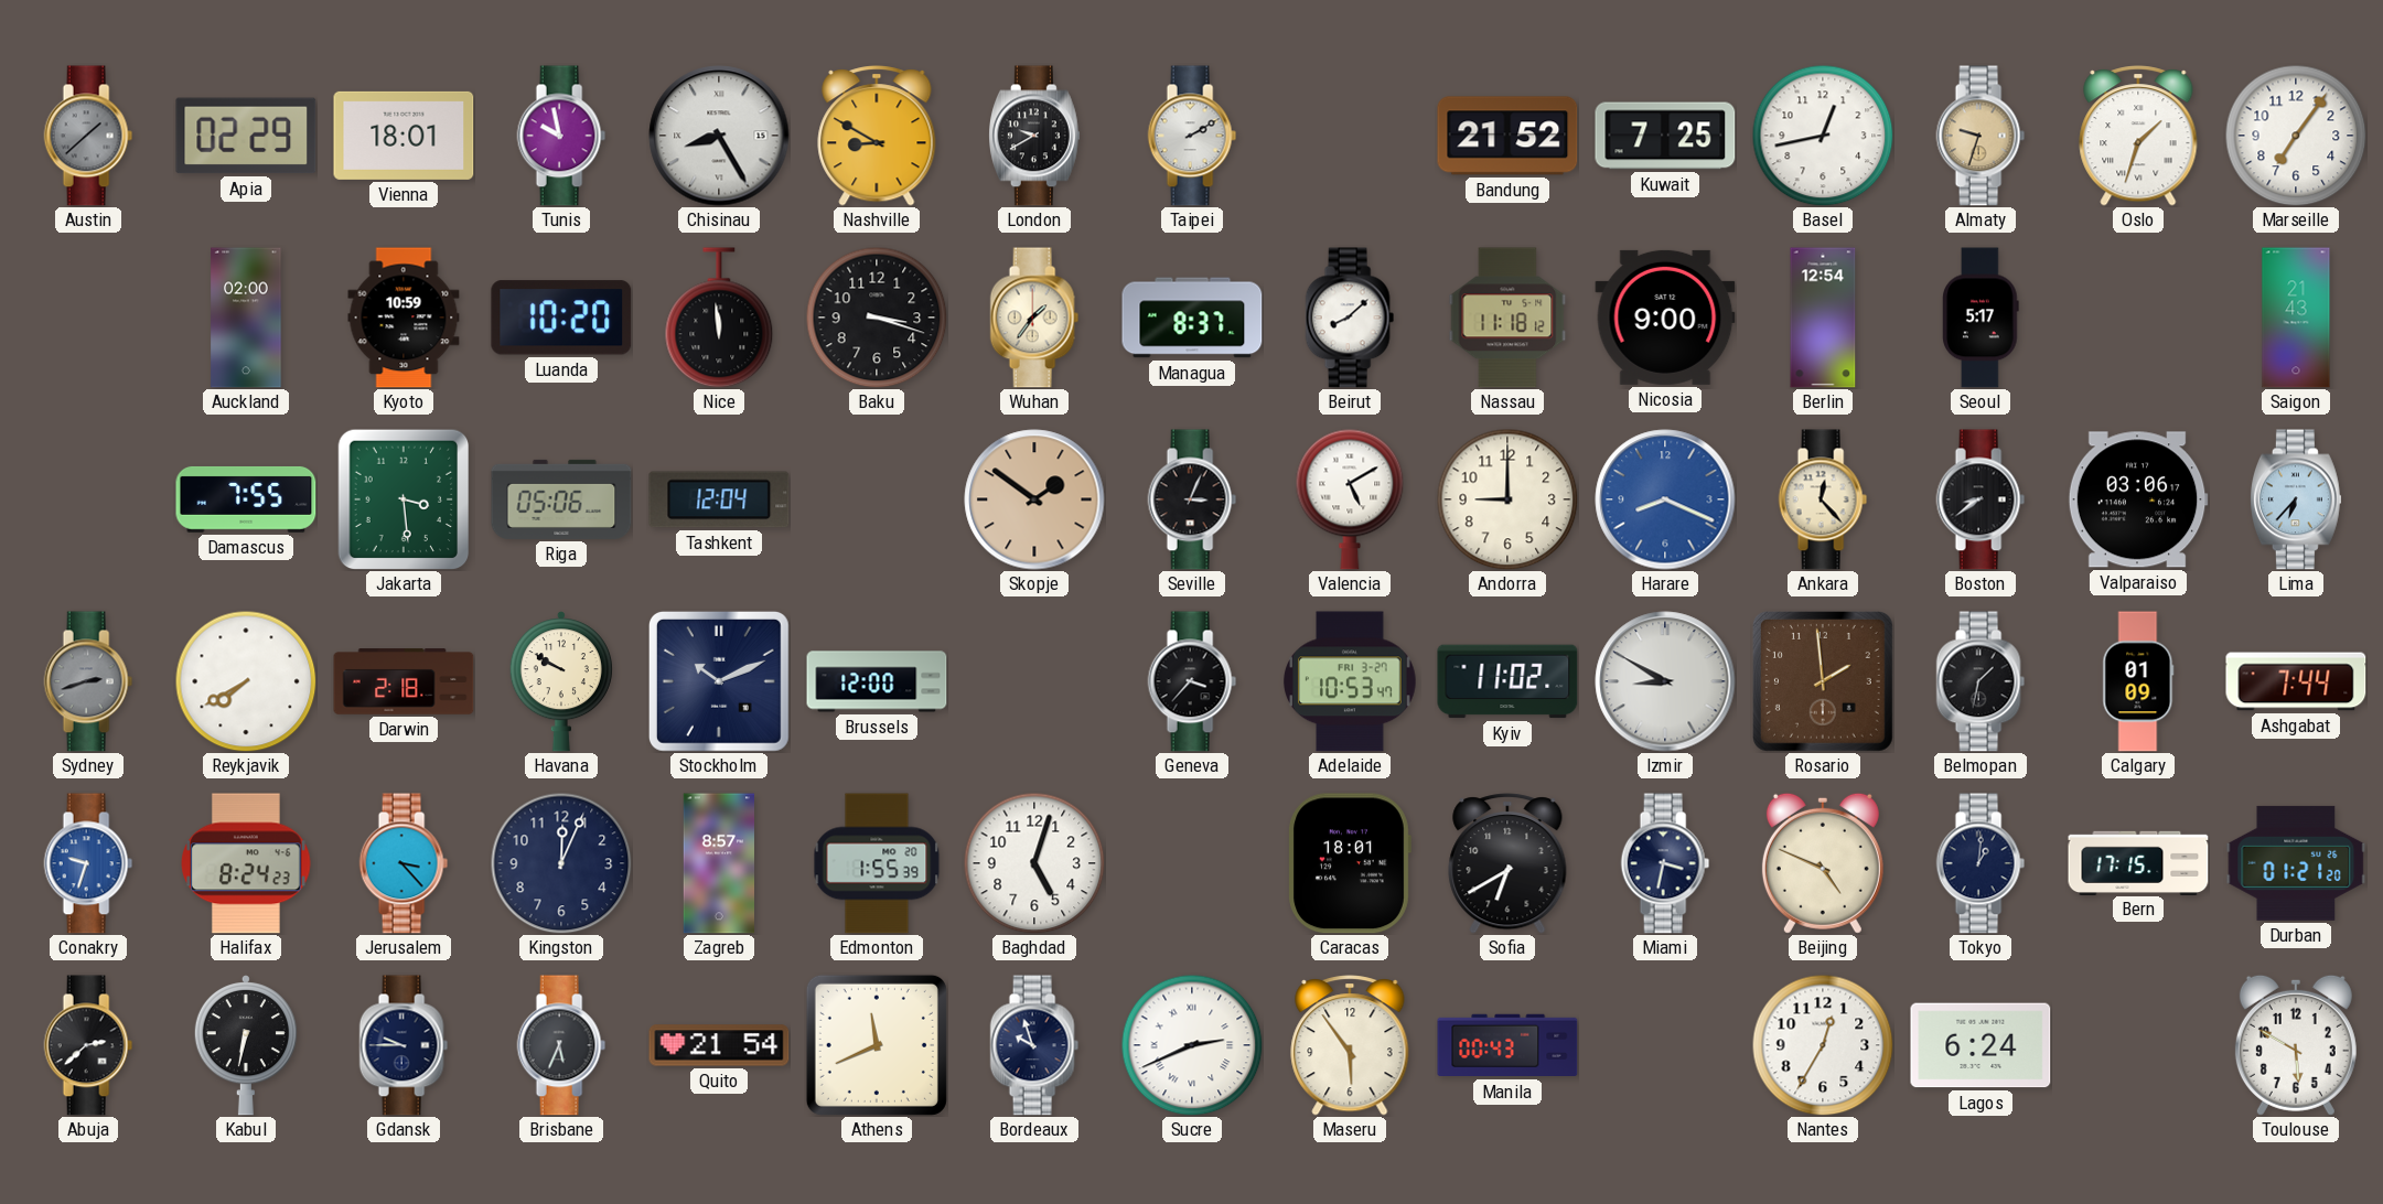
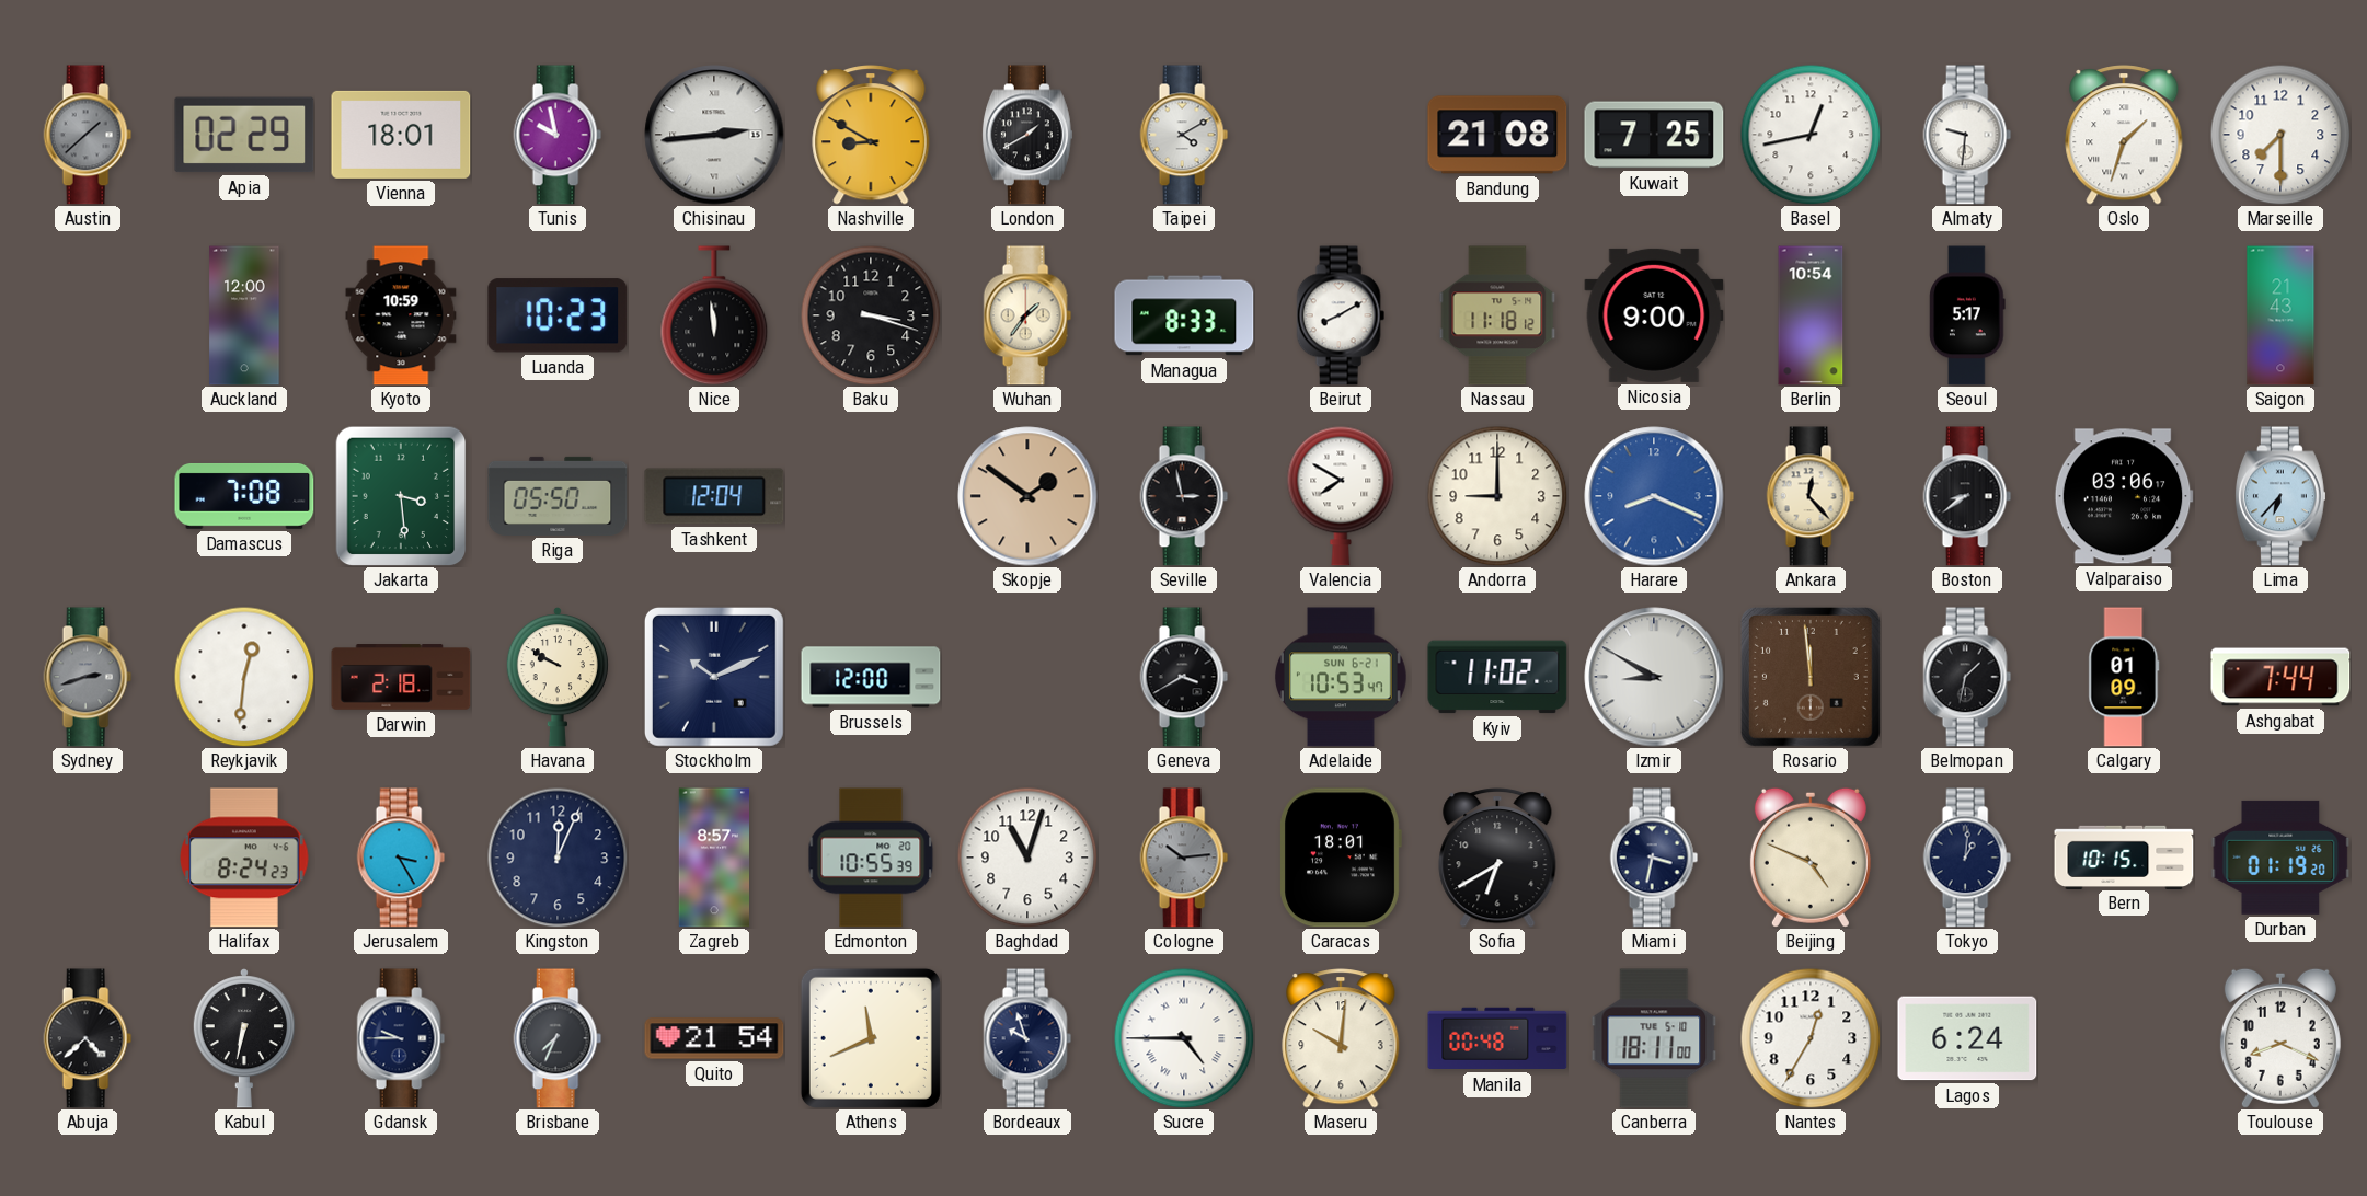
Chisinau: 8:25 -> 2:44 (714, 135)
London: 9:40 -> 1:40 (1027, 135)
Taipei: 2:10 -> 4:10 (1184, 135)
Bandung: 21:52 -> 21:08 (1497, 135)
Almaty: 9:33 -> 9:31 (1967, 135)
Almaty dial: champagne -> white (1967, 135)
Marseille: 7:06 -> 7:30 (2280, 135)
Auckland: 02:00 -> 12:00 (244, 315)
Luanda: 10:20 -> 10:23 (558, 315)
Managua: 8:37 -> 8:33 (1184, 315)
Beirut: 8:08 -> 8:10 (1341, 315)
Berlin: 12:54 -> 10:54 (1811, 315)
Damascus: 7:55 -> 7:08 (244, 496)
Riga: 05:06 -> 05:50 (558, 496)
Seville: 3:04 -> 2:58 (1184, 496)
Valencia: 5:10 -> 7:50 (1341, 496)
Reykjavik: 7:40 -> 12:31 (244, 677)
Geneva: 3:37 -> 3:40 (1184, 677)
Adelaide date: FRI 3-27 -> SUN 6-21 (1342, 677)
Rosario: 1:59 -> 11:59 (1811, 677)
Conakry: 9:33 -> none (88, 863)
Jerusalem: 3:23 -> 3:25 (401, 858)
Edmonton: 1:55 -> 10:55 (871, 858)
Baghdad: 5:03 -> 11:03 (1027, 858)
Cologne: none -> 10:14 (1184, 858)
Bern: 17:15 -> 10:15 (2124, 856)
Durban: 01:21 -> 01:19 (2280, 858)
Abuja: 2:38 -> 4:38 (88, 1038)
Brisbane: 5:34 -> 7:34 (558, 1038)
Sucre: 2:41 -> 4:45 (1184, 1038)
Maseru: 5:54 -> 10:01 (1341, 1038)
Manila: 00:43 -> 00:48 (1497, 1038)
Canberra: none -> 18:11 (1654, 1038)
Toulouse: 5:50 -> 8:19 (2280, 1038)
